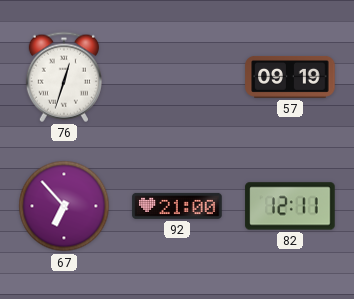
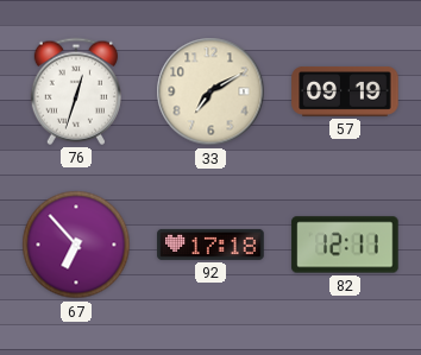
33: none -> 7:10 (211, 91)
92: 21:00 -> 17:18 (211, 245)
